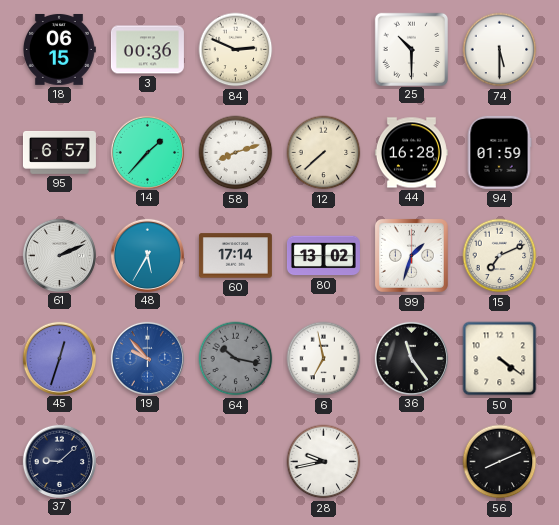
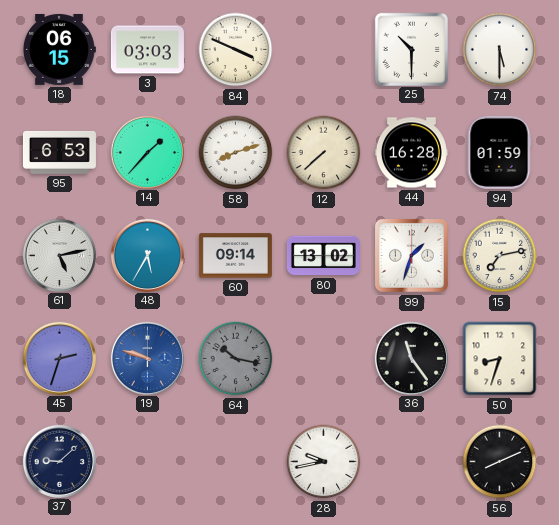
3: 00:36 -> 03:03 (147, 50)
84: 2:49 -> 3:49 (236, 50)
95: 6:57 -> 6:53 (59, 153)
61: 2:11 -> 5:13 (59, 255)
60: 17:14 -> 09:14 (235, 256)
15: 7:11 -> 7:13 (500, 256)
45: 12:33 -> 2:33 (59, 358)
19: 9:53 -> 9:48 (147, 358)
6: 6:58 -> none (324, 359)
50: 4:21 -> 8:33 (500, 359)
